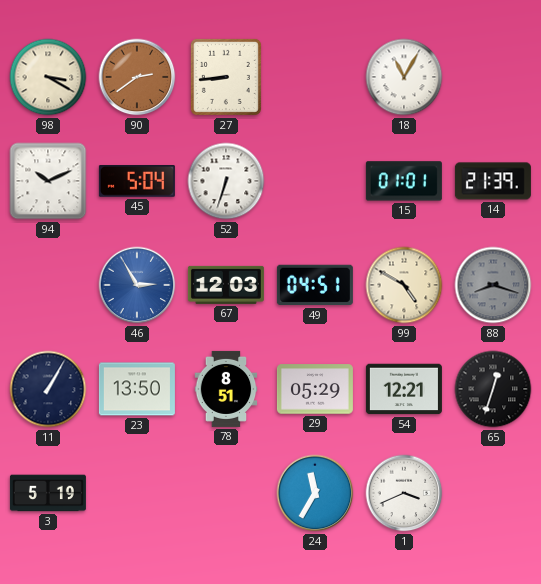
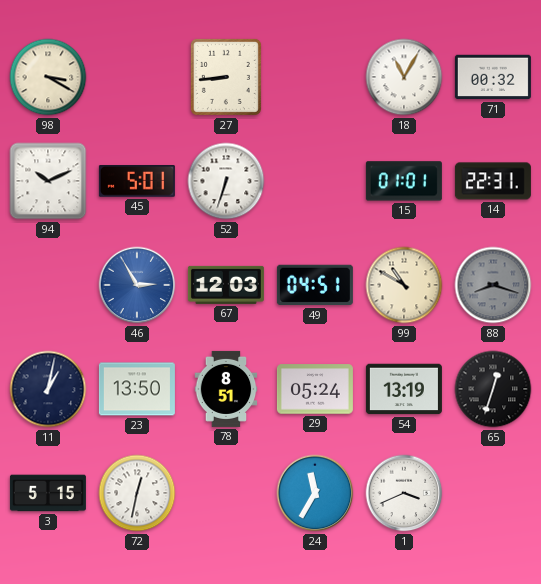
90: 2:39 -> none (137, 77)
71: none -> 00:32 (493, 77)
45: 5:04 -> 5:01 (137, 182)
14: 21:39 -> 22:31 (493, 181)
99: 4:50 -> 10:50 (404, 285)
11: 1:05 -> 1:02 (48, 389)
29: 05:29 -> 05:24 (315, 389)
54: 12:21 -> 13:19 (404, 389)
3: 5:19 -> 5:15 (48, 493)
72: none -> 12:32 (137, 493)
